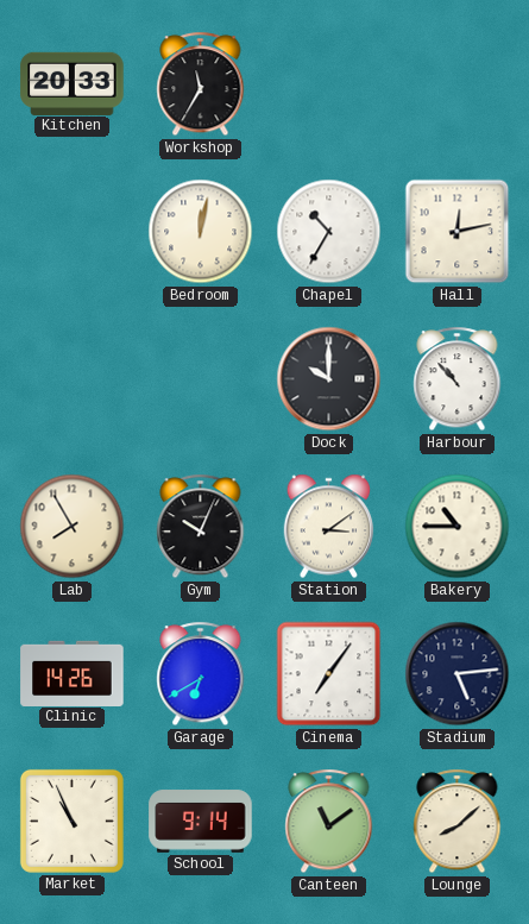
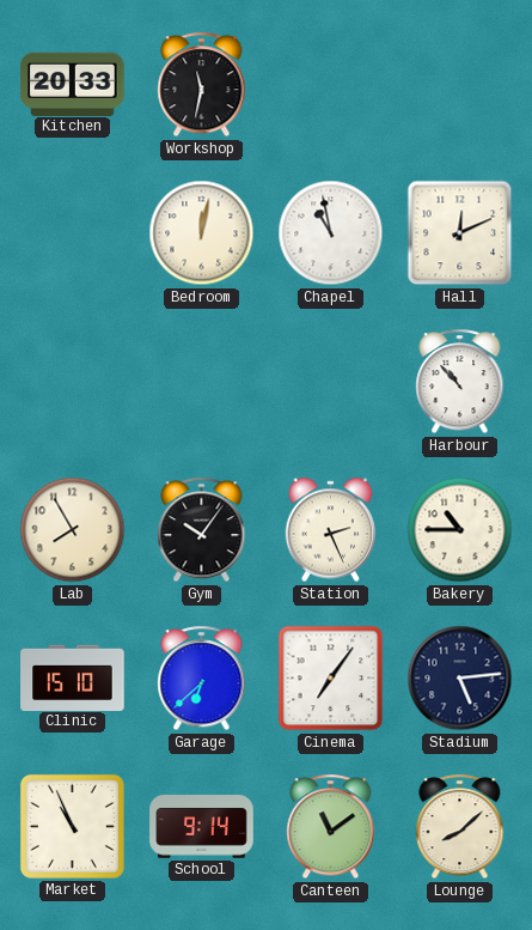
Workshop: 11:35 -> 11:32 (202, 85)
Chapel: 10:35 -> 10:58 (331, 233)
Hall: 12:13 -> 12:11 (460, 233)
Dock: 10:00 -> none (329, 379)
Gym: 10:04 -> 10:06 (202, 530)
Station: 3:09 -> 2:26 (331, 530)
Clinic: 14:26 -> 15:10 (73, 677)
Garage: 6:40 -> 6:38 (202, 679)
